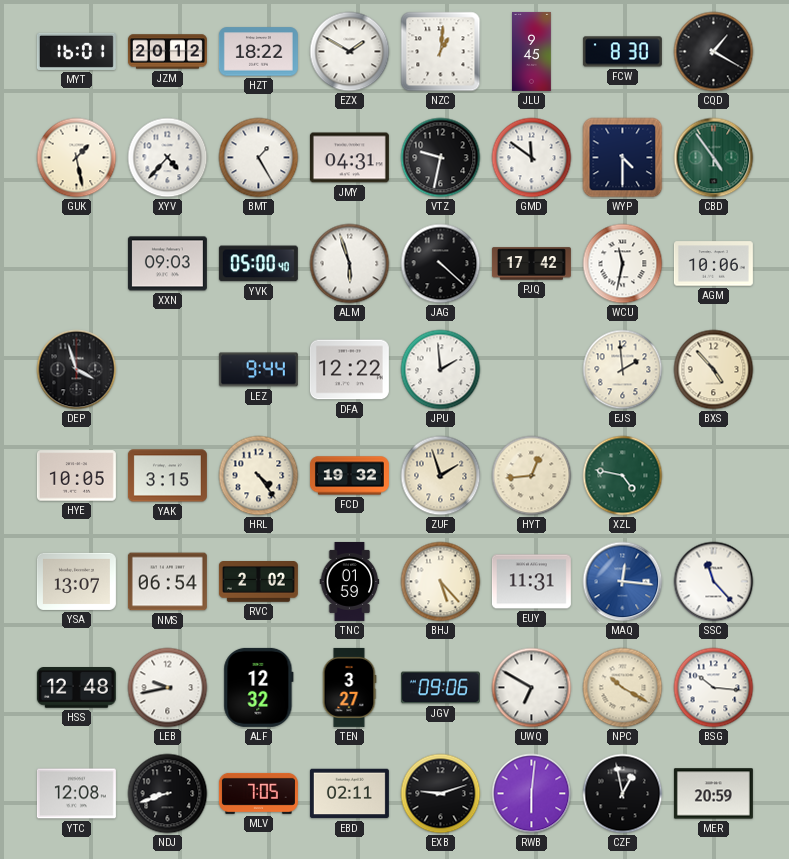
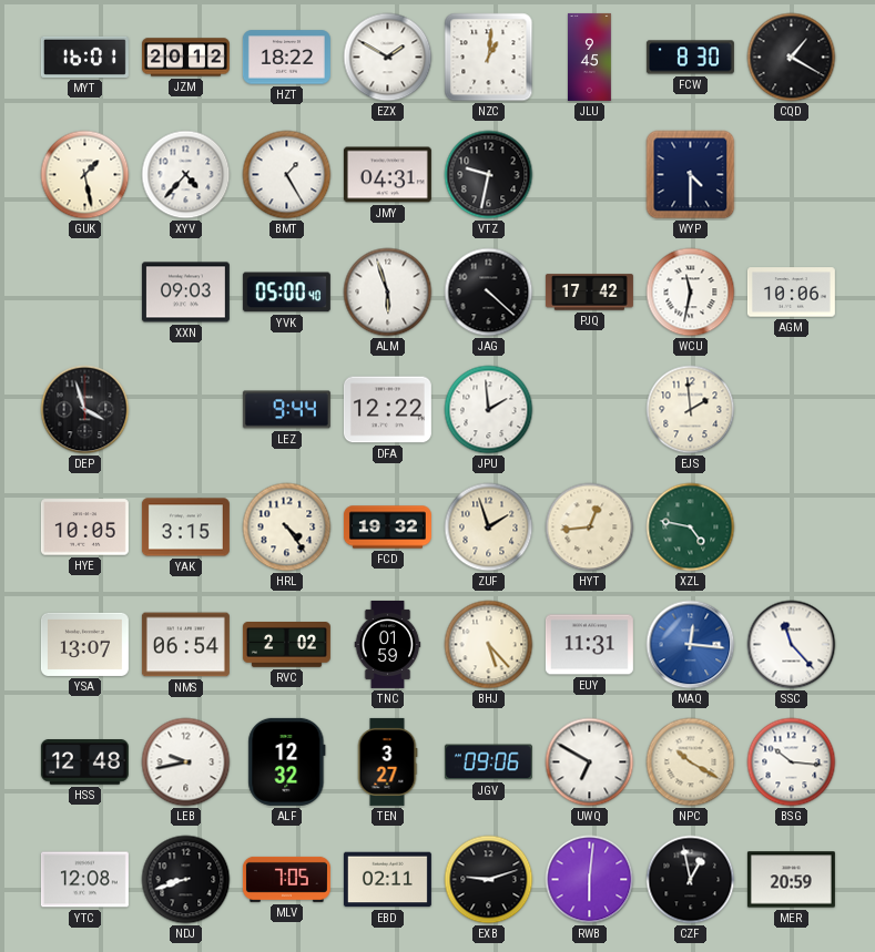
GMD: 11:51 -> none (532, 158)
CBD: 4:54 -> none (714, 158)
BXS: 4:53 -> none (714, 370)
